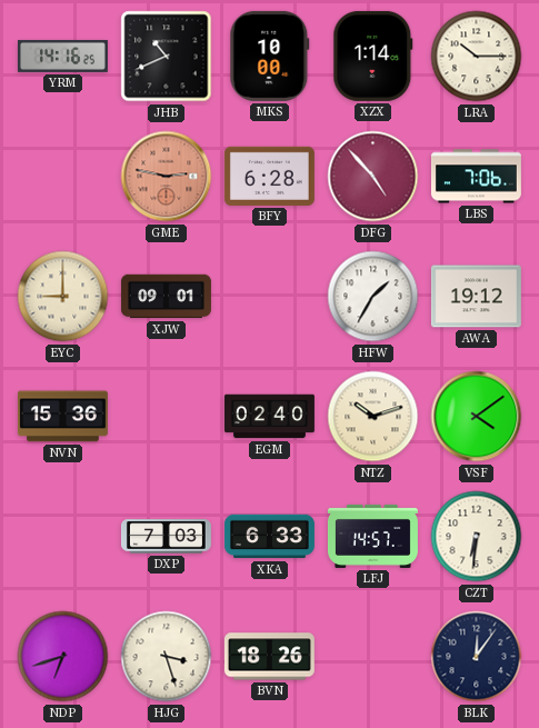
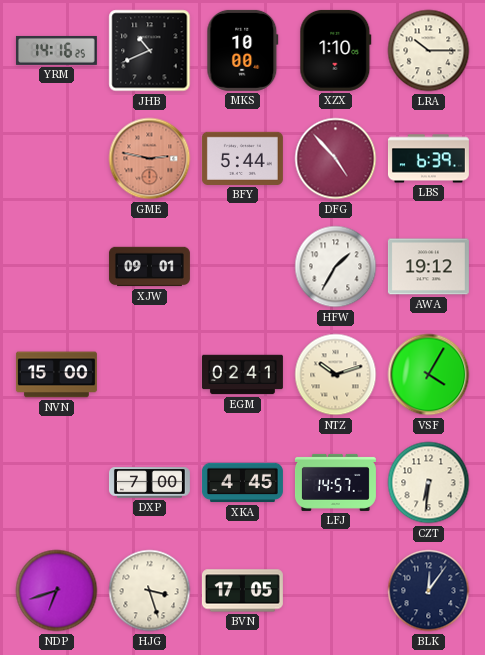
XZX: 1:14 -> 1:10 (336, 50)
BFY: 6:28 -> 5:44 (242, 158)
LBS: 7:06 -> 6:39 (428, 159)
EYC: 9:00 -> none (63, 297)
NVN: 15:36 -> 15:00 (56, 375)
EGM: 02:40 -> 02:41 (242, 375)
VSF: 4:09 -> 4:05 (429, 375)
DXP: 7:03 -> 7:00 (149, 483)
XKA: 6:33 -> 4:45 (242, 483)
BVN: 18:26 -> 17:05 (242, 591)
